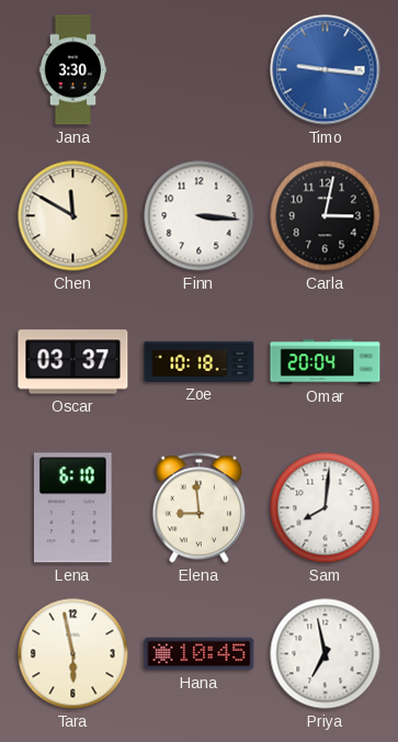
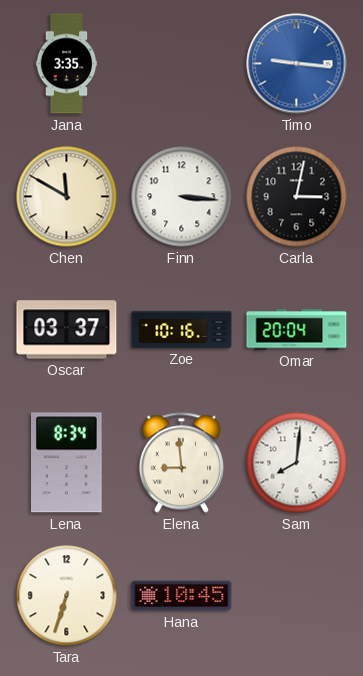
Jana: 3:30 -> 3:35 (67, 64)
Zoe: 10:18 -> 10:16 (182, 329)
Lena: 6:10 -> 8:34 (67, 463)
Tara: 5:58 -> 6:33 (67, 596)
Priya: 6:58 -> none (326, 654)
